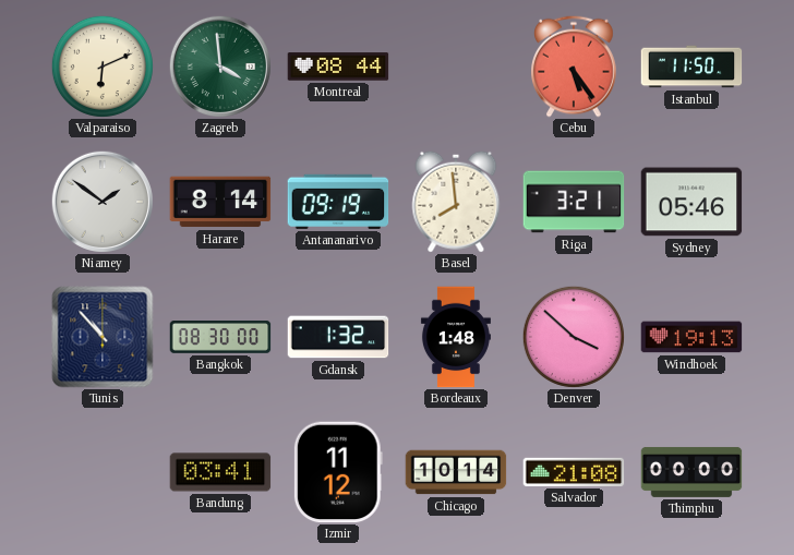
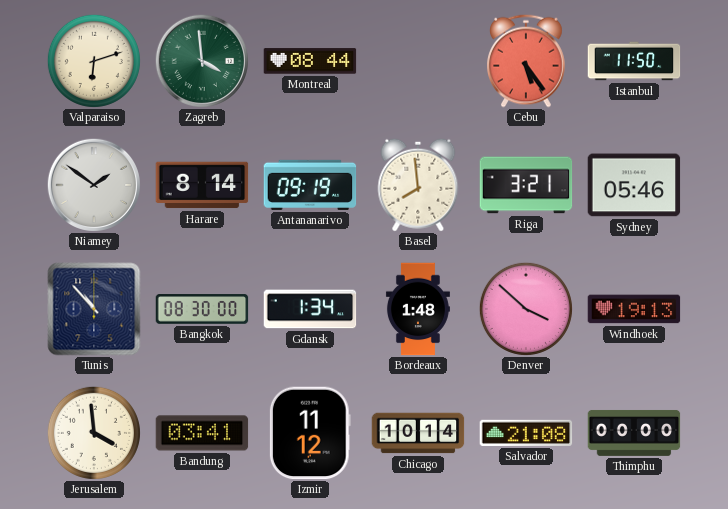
Valparaiso: 6:11 -> 6:12 (94, 61)
Gdansk: 1:32 -> 1:34 (310, 309)
Jerusalem: none -> 3:59 (94, 433)
